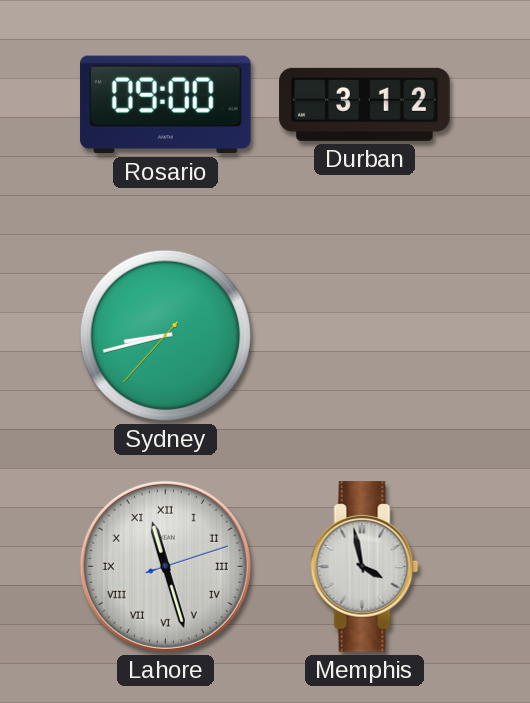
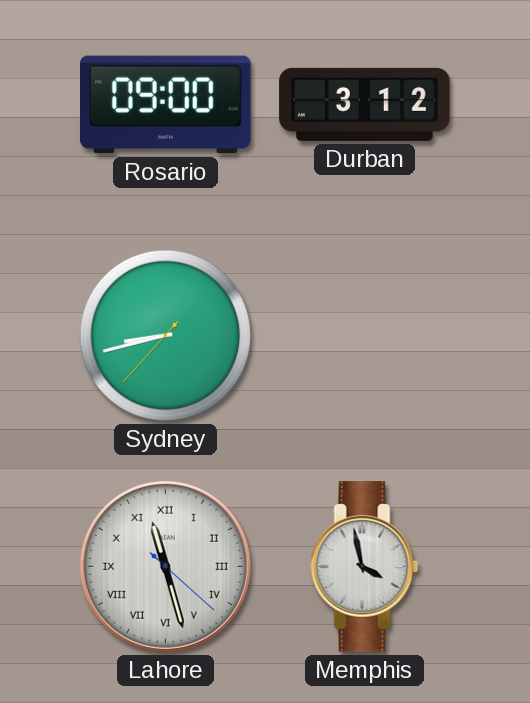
Lahore: 11:27:12 -> 11:27:22 (165, 566)
